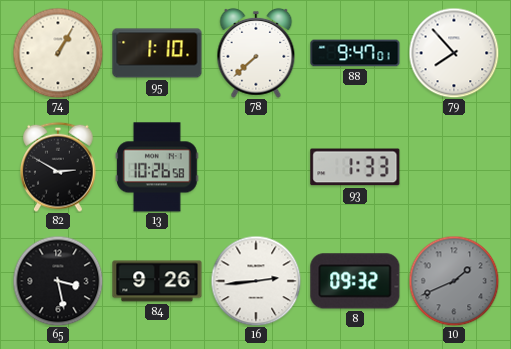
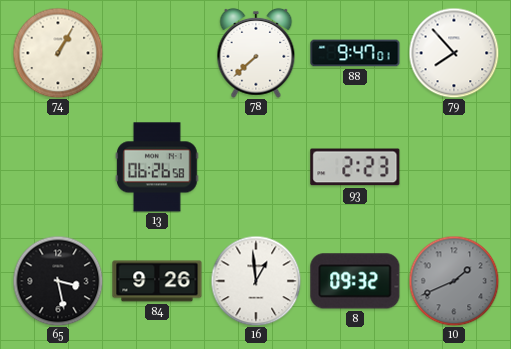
95: 1:10 -> none (157, 53)
82: 2:50 -> none (58, 167)
13: 10:26 -> 06:26 (157, 167)
93: 1:33 -> 2:23 (355, 167)
16: 2:44 -> 12:59 (256, 281)
